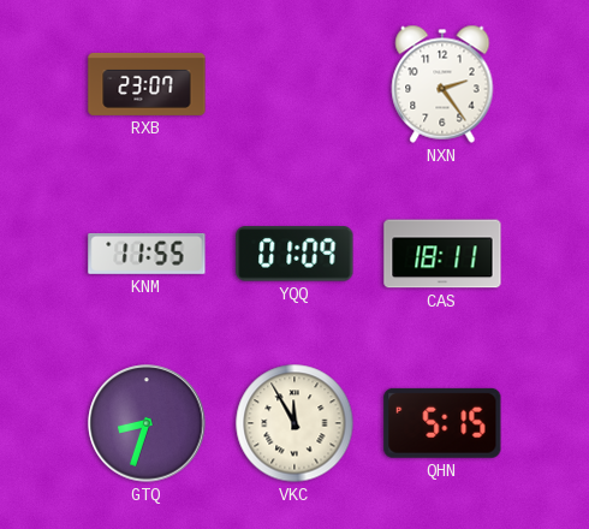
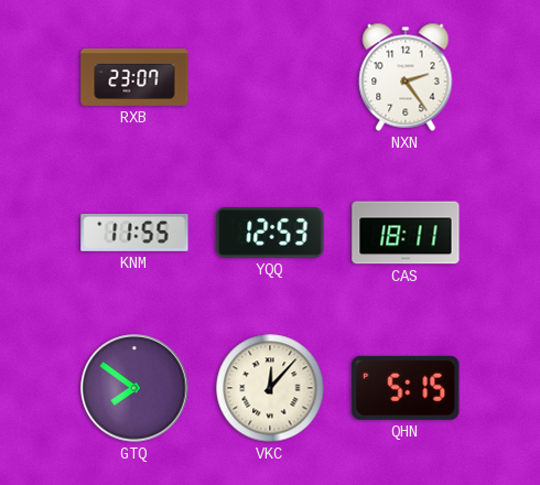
YQQ: 01:09 -> 12:53 (270, 233)
GTQ: 8:33 -> 7:51 (134, 388)
VKC: 11:55 -> 12:07 (270, 388)
